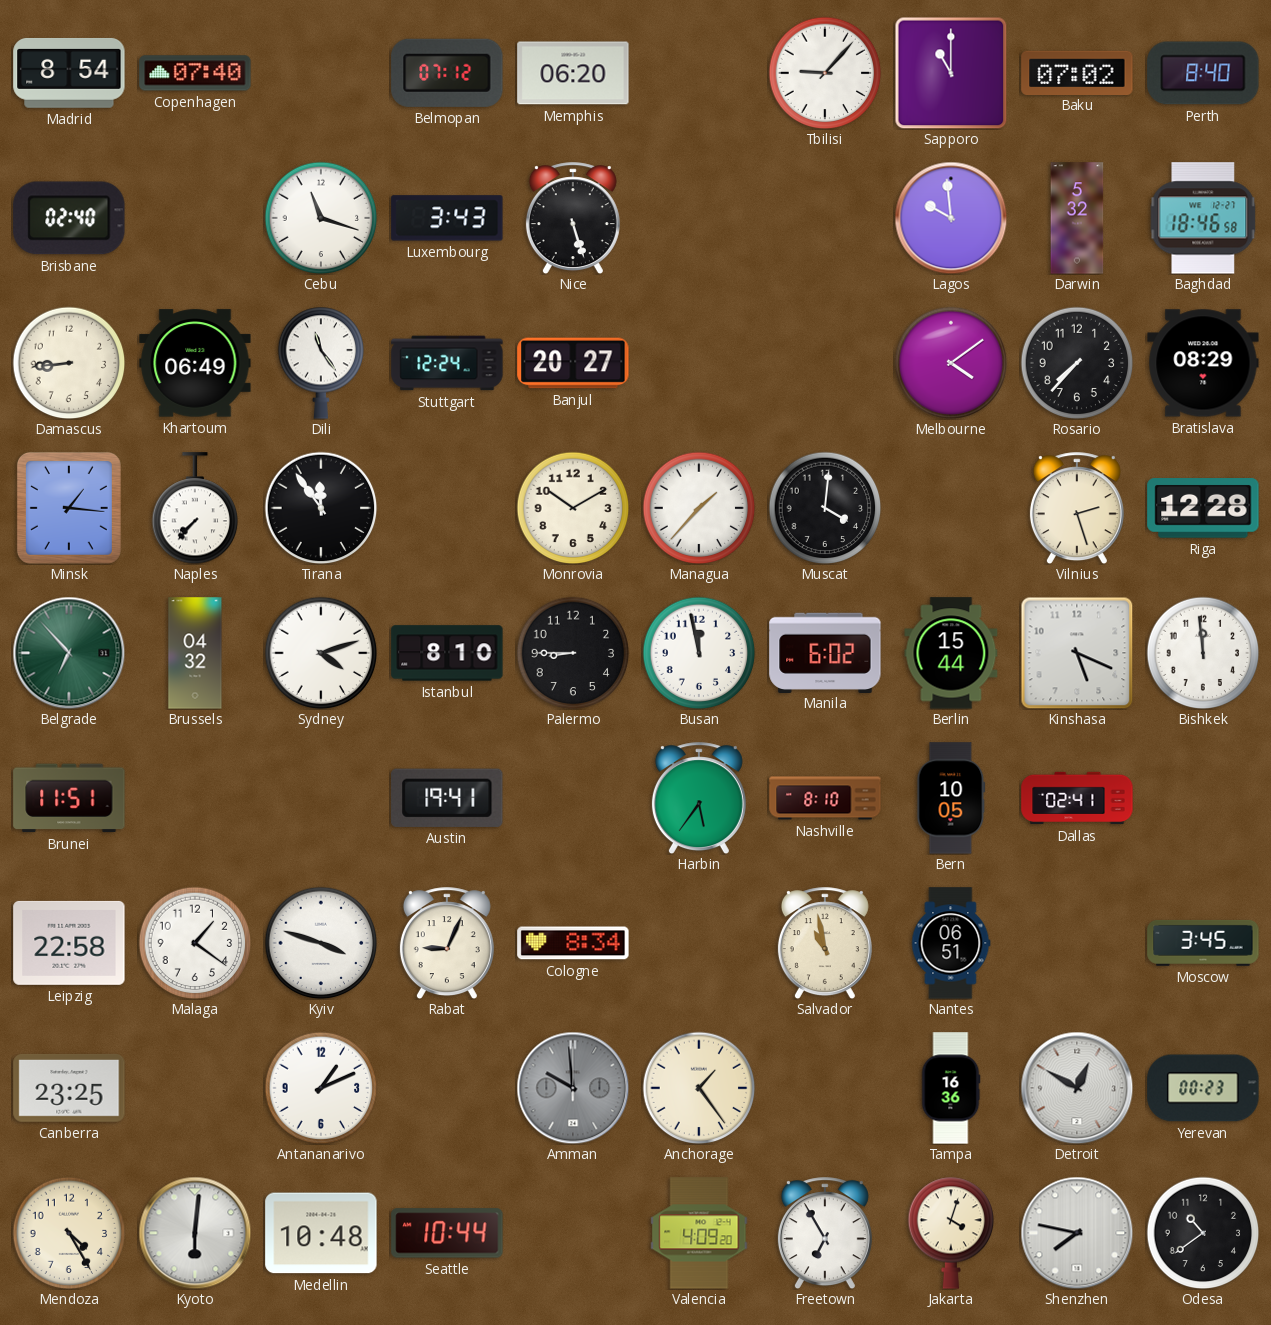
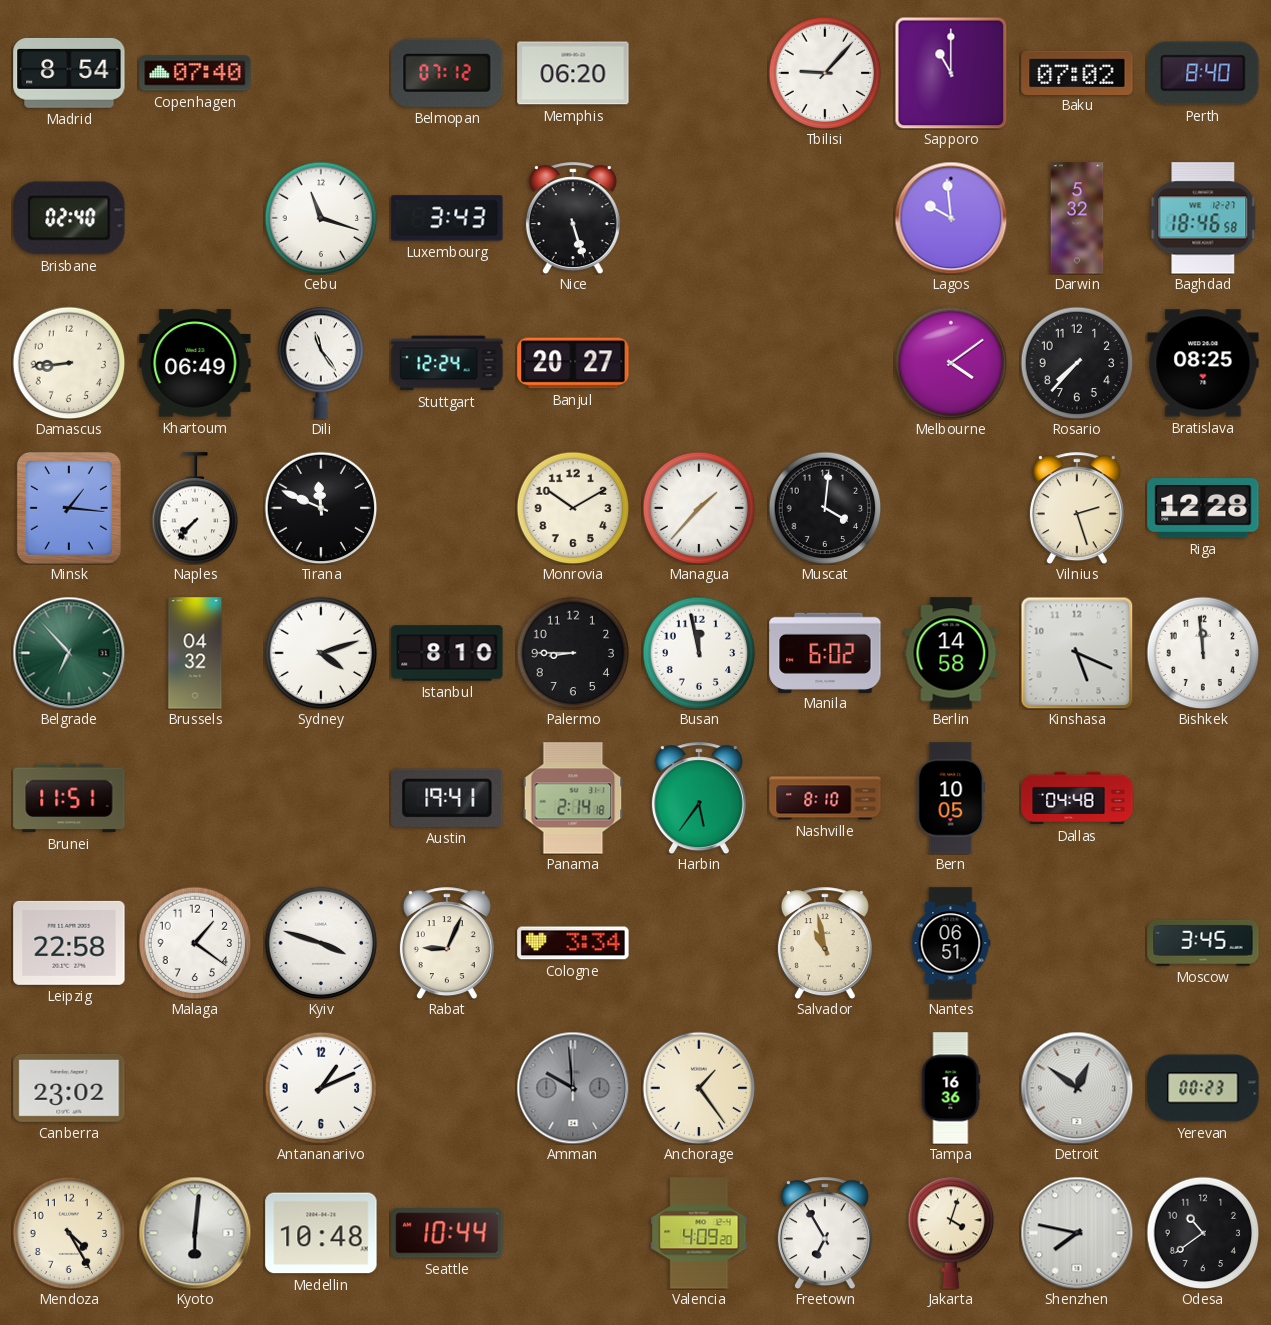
Bratislava: 08:29 -> 08:25 (1203, 363)
Tirana: 11:54 -> 11:49 (321, 508)
Berlin: 15:44 -> 14:58 (951, 653)
Panama: none -> 2:14 (573, 798)
Dallas: 02:41 -> 04:48 (1077, 798)
Cologne: 8:34 -> 3:34 (573, 943)
Canberra: 23:25 -> 23:02 (69, 1088)
Detroit: 12:50 -> 12:51 (1077, 1088)
